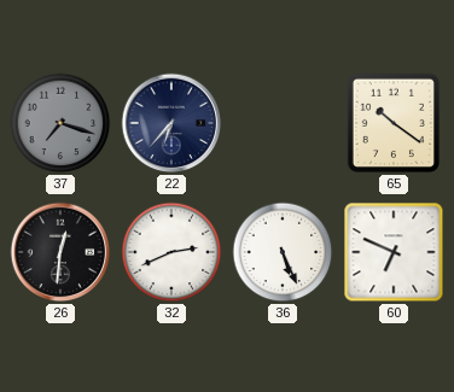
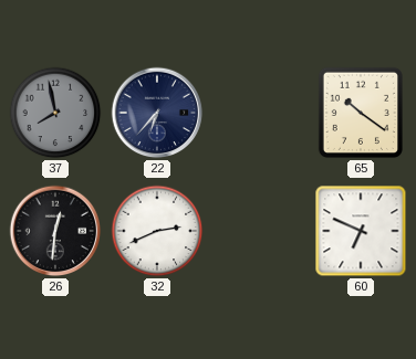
37: 7:18 -> 7:58 (55, 113)
36: 5:26 -> none (283, 252)
